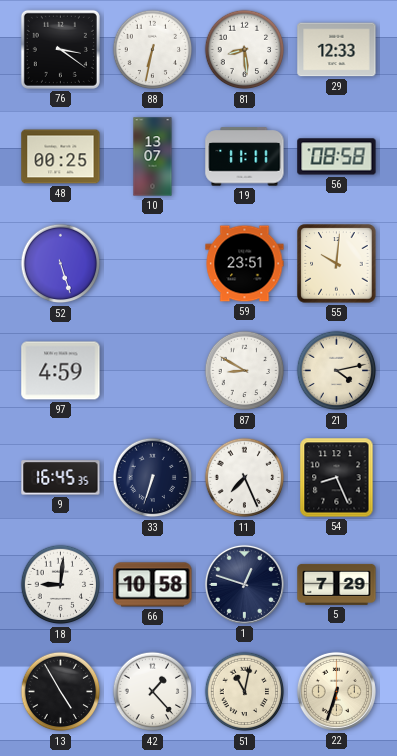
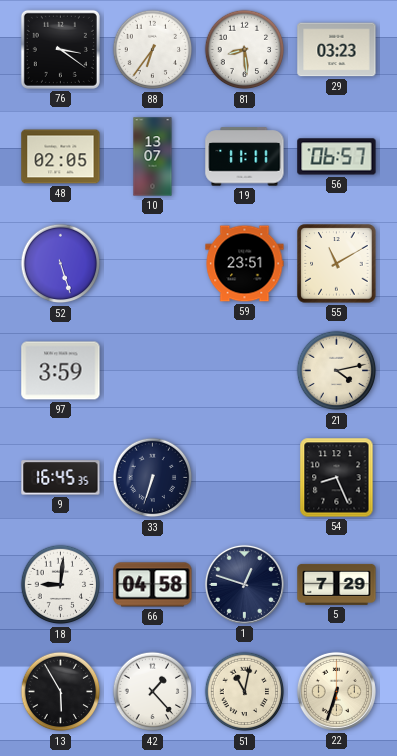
88: 6:32 -> 6:36 (153, 50)
29: 12:33 -> 03:23 (337, 50)
48: 00:25 -> 02:05 (61, 157)
56: 08:58 -> 06:57 (337, 157)
55: 10:01 -> 11:10 (337, 264)
97: 4:59 -> 3:59 (61, 371)
87: 8:50 -> none (245, 371)
11: 7:26 -> none (245, 478)
66: 10:58 -> 04:58 (153, 585)
13: 4:55 -> 5:55 (61, 692)
